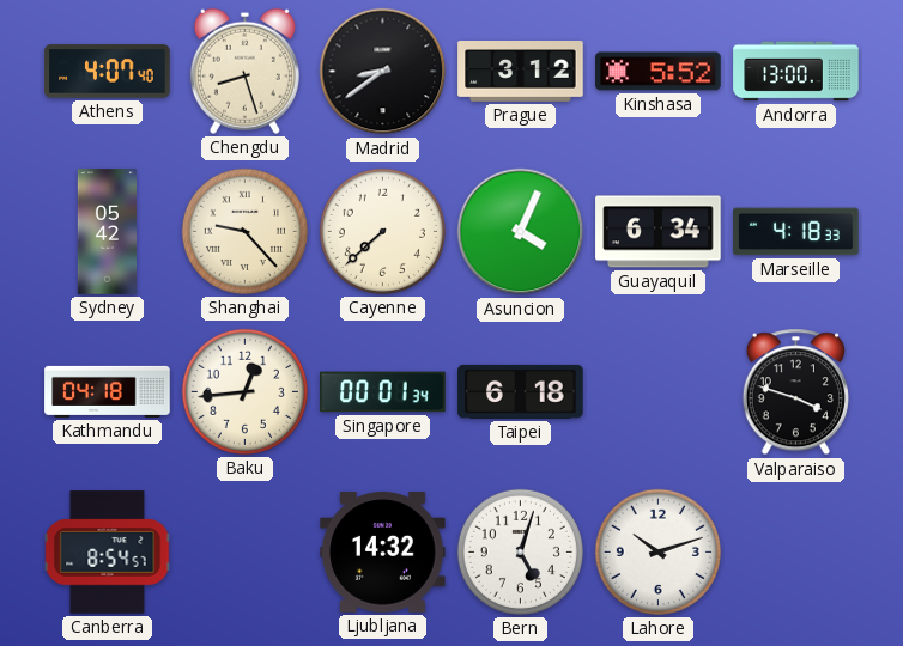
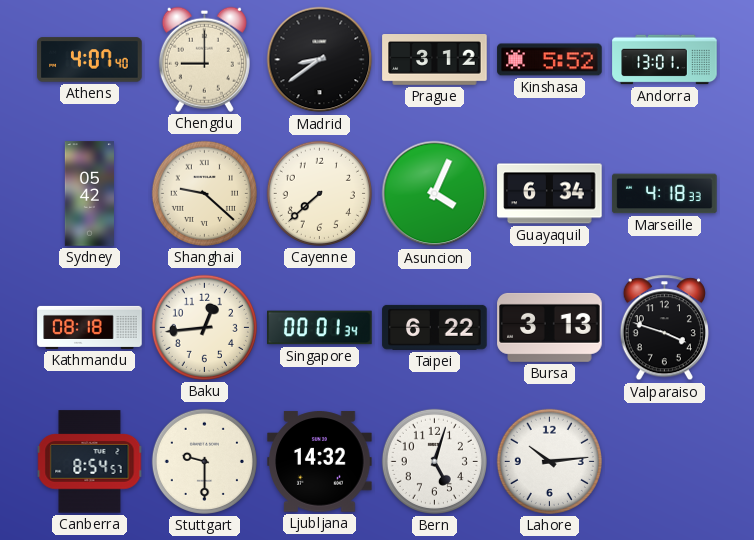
Chengdu: 8:27 -> 9:00 (204, 59)
Andorra: 13:00 -> 13:01 (665, 60)
Shanghai: 9:23 -> 9:22 (204, 193)
Kathmandu: 04:18 -> 08:18 (90, 327)
Taipei: 6:18 -> 6:22 (435, 327)
Bursa: none -> 3:13 (550, 327)
Stuttgart: none -> 9:30 (204, 461)
Lahore: 10:12 -> 10:14 (549, 461)
